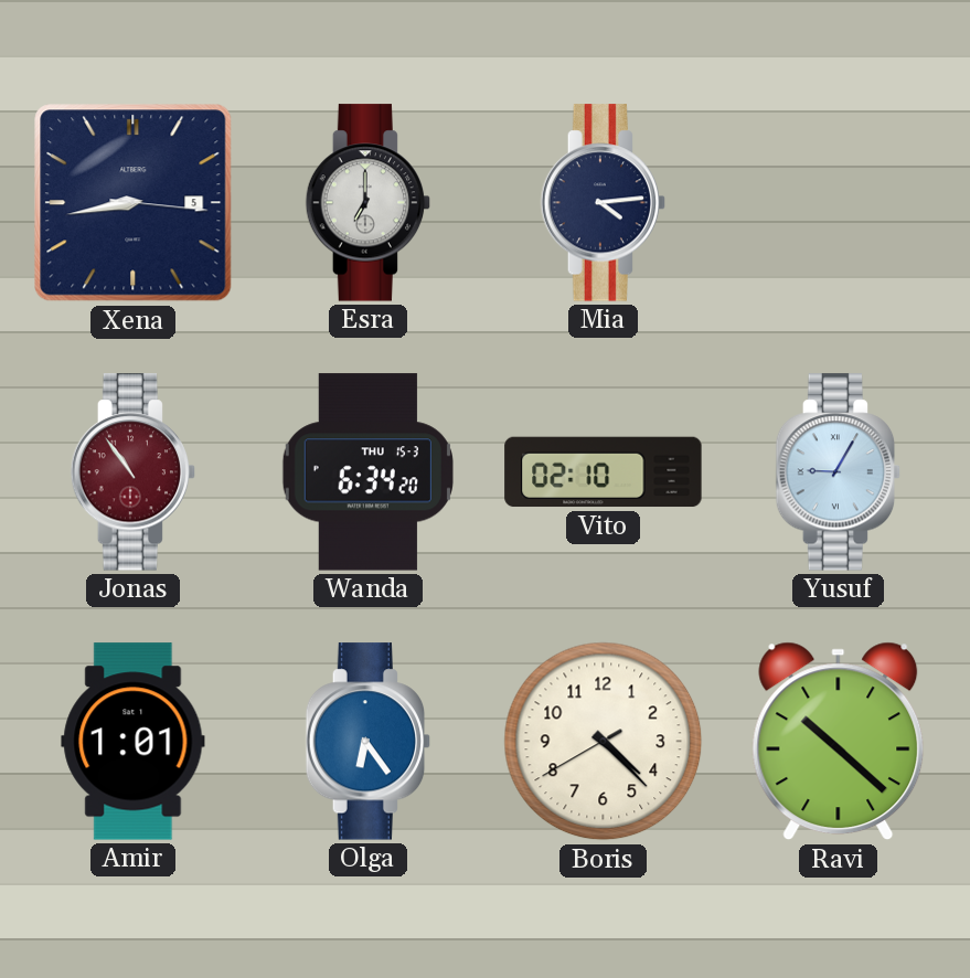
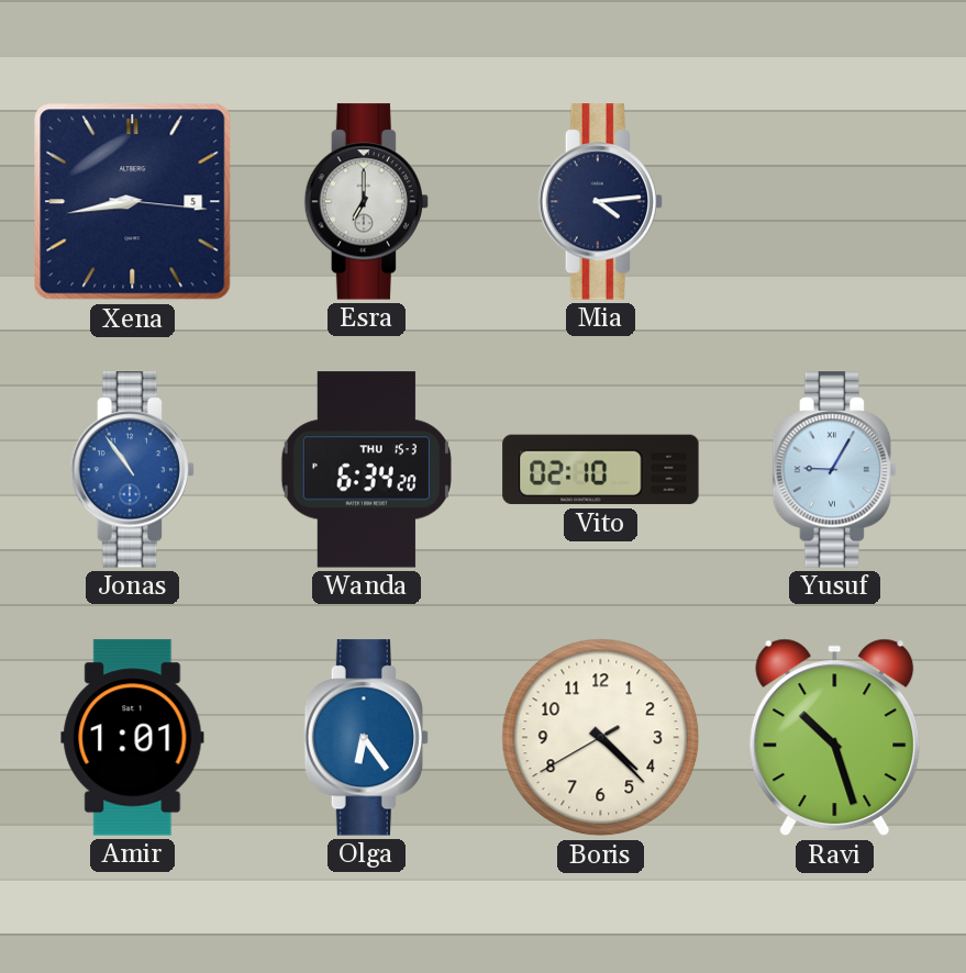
Jonas dial: burgundy -> blue (133, 470)
Ravi: 10:22 -> 10:27 (835, 738)
